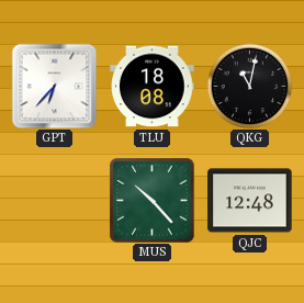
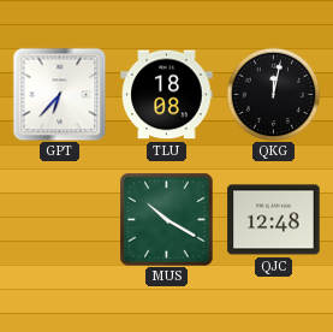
QKG: 11:02 -> 12:02 (273, 94)
MUS: 10:23 -> 10:20 (167, 220)
